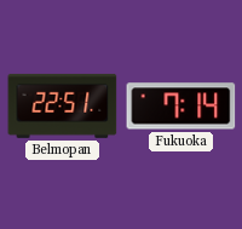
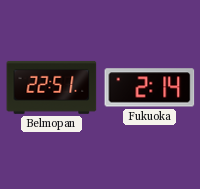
Fukuoka: 7:14 -> 2:14 (150, 88)
